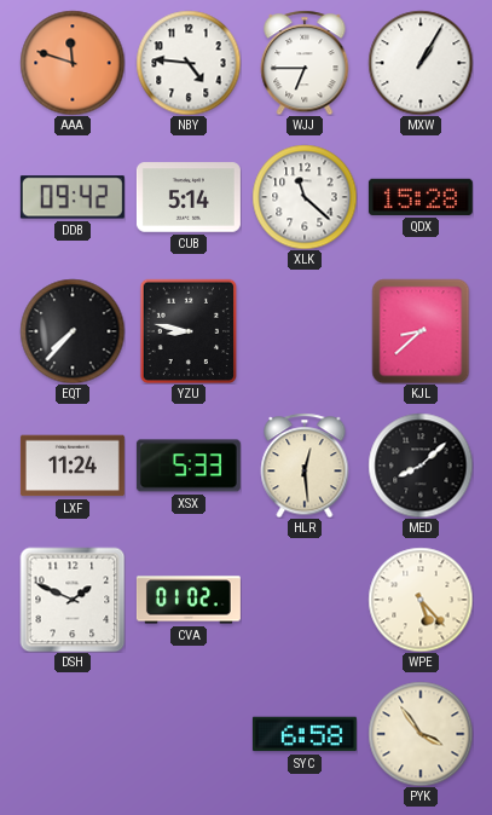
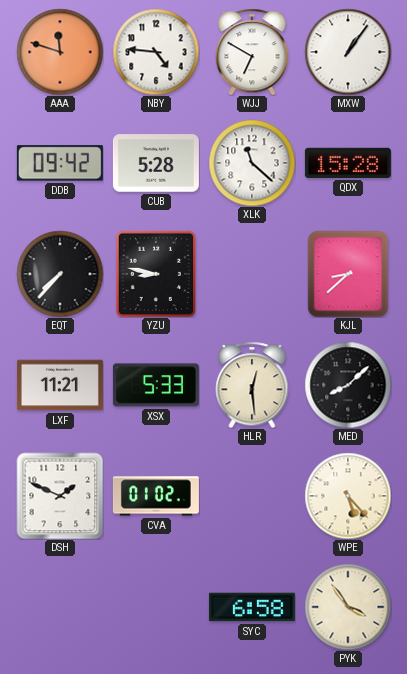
WJJ: 6:45 -> 6:50 (252, 52)
MXW: 1:05 -> 1:06 (348, 52)
CUB: 5:14 -> 5:28 (156, 163)
LXF: 11:24 -> 11:21 (60, 385)
